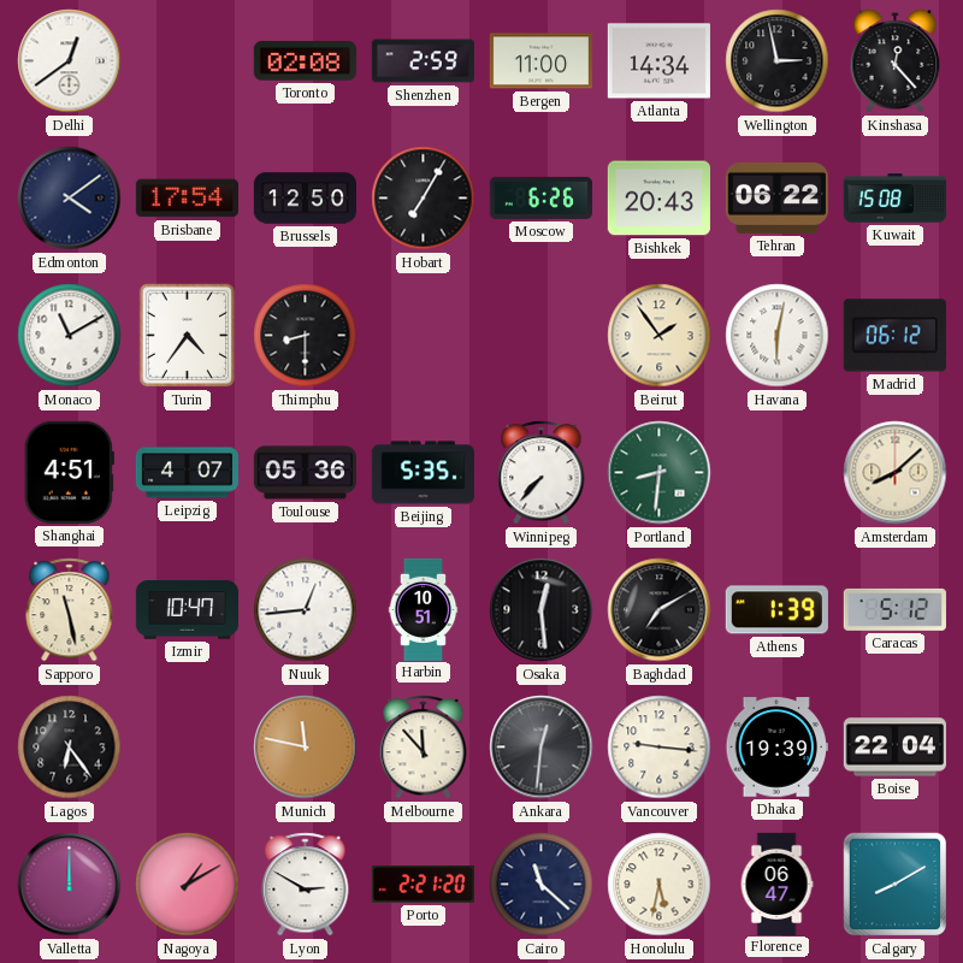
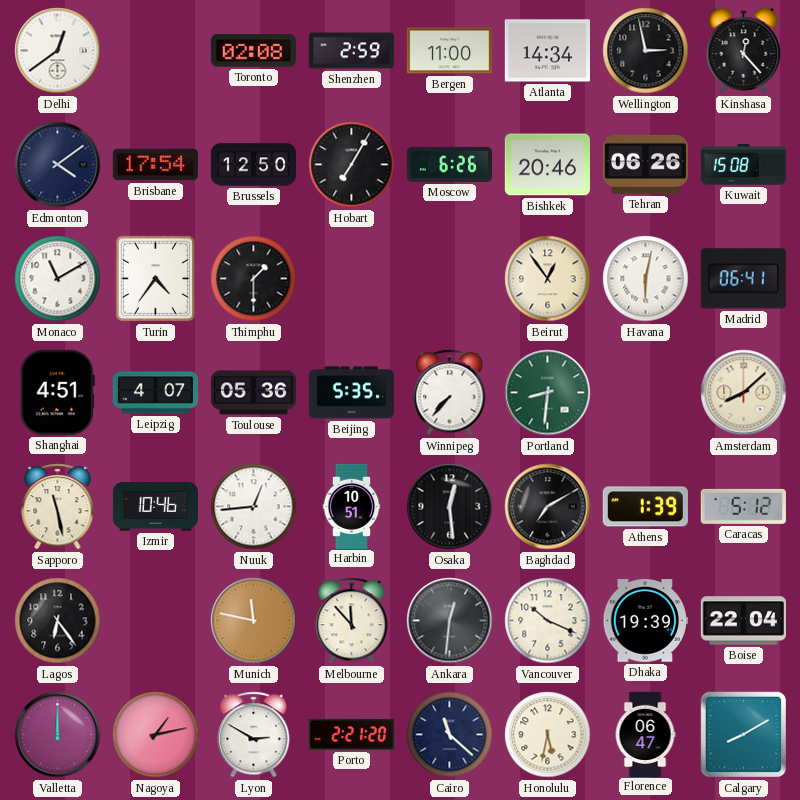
Bishkek: 20:43 -> 20:46 (547, 165)
Tehran: 06:22 -> 06:26 (645, 164)
Thimphu: 8:30 -> 1:30 (254, 279)
Beirut: 1:54 -> 12:54 (548, 279)
Madrid: 06:12 -> 06:41 (743, 279)
Izmir: 10:47 -> 10:46 (155, 507)
Vancouver: 9:16 -> 10:19 (548, 621)
Nagoya: 1:10 -> 1:13 (156, 735)
